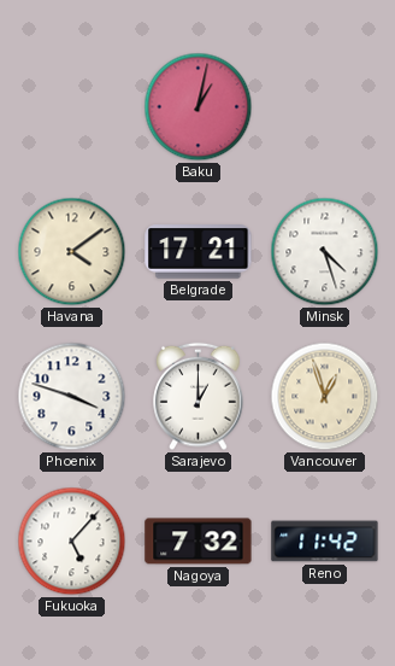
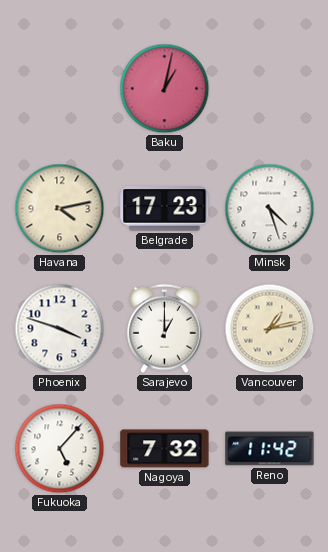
Havana: 4:09 -> 4:13 (60, 209)
Belgrade: 17:21 -> 17:23 (165, 209)
Vancouver: 12:57 -> 1:13 (270, 329)
